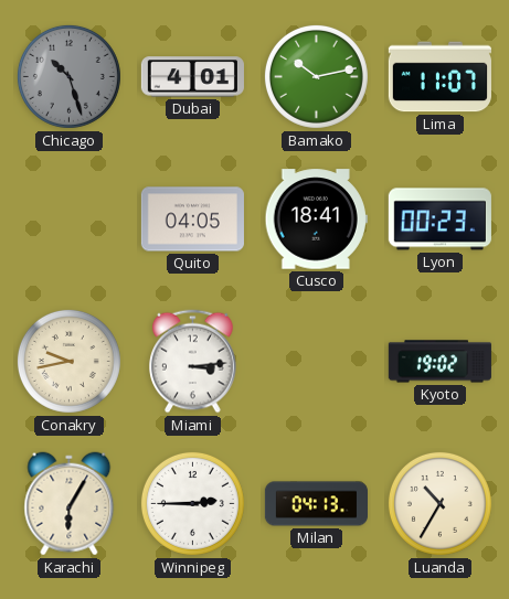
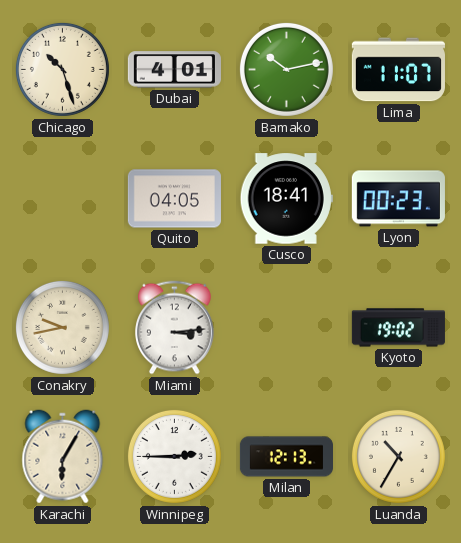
Chicago dial: grey -> cream (62, 69)
Milan: 04:13 -> 12:13 (286, 457)
